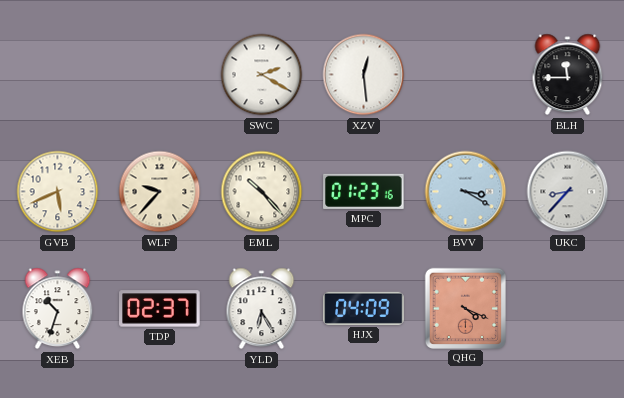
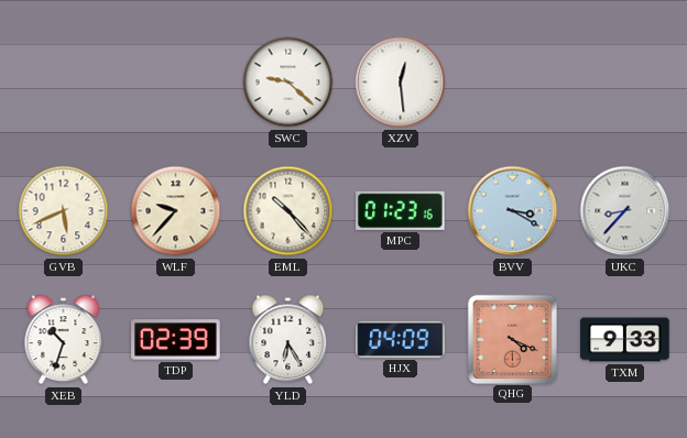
SWC: 2:20 -> 9:22 (288, 83)
BLH: 11:45 -> none (568, 75)
TDP: 02:37 -> 02:39 (176, 340)
TXM: none -> 9:33 (625, 340)
